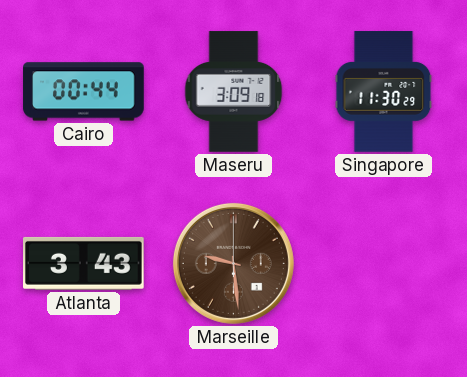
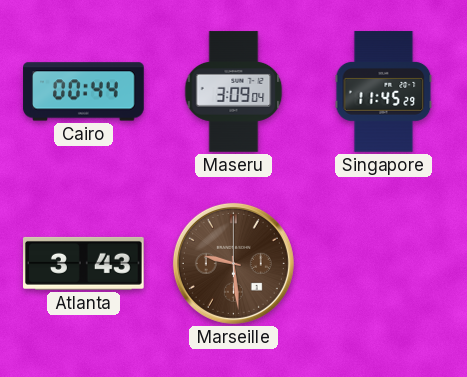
Maseru: 3:09:18 -> 3:09:04 (234, 92)
Singapore: 11:30 -> 11:45 (384, 92)
